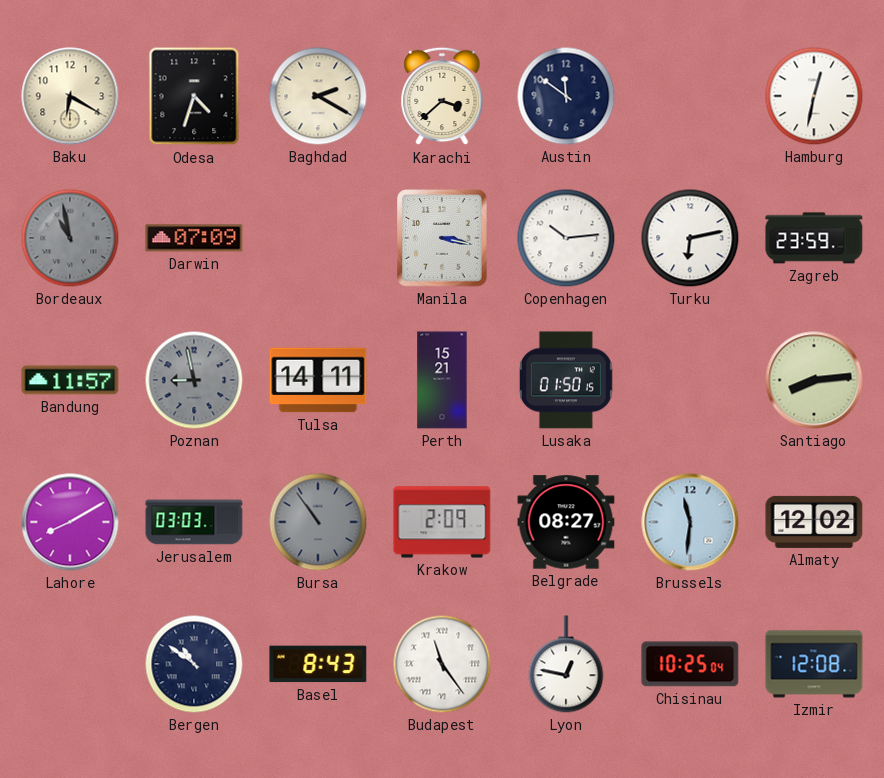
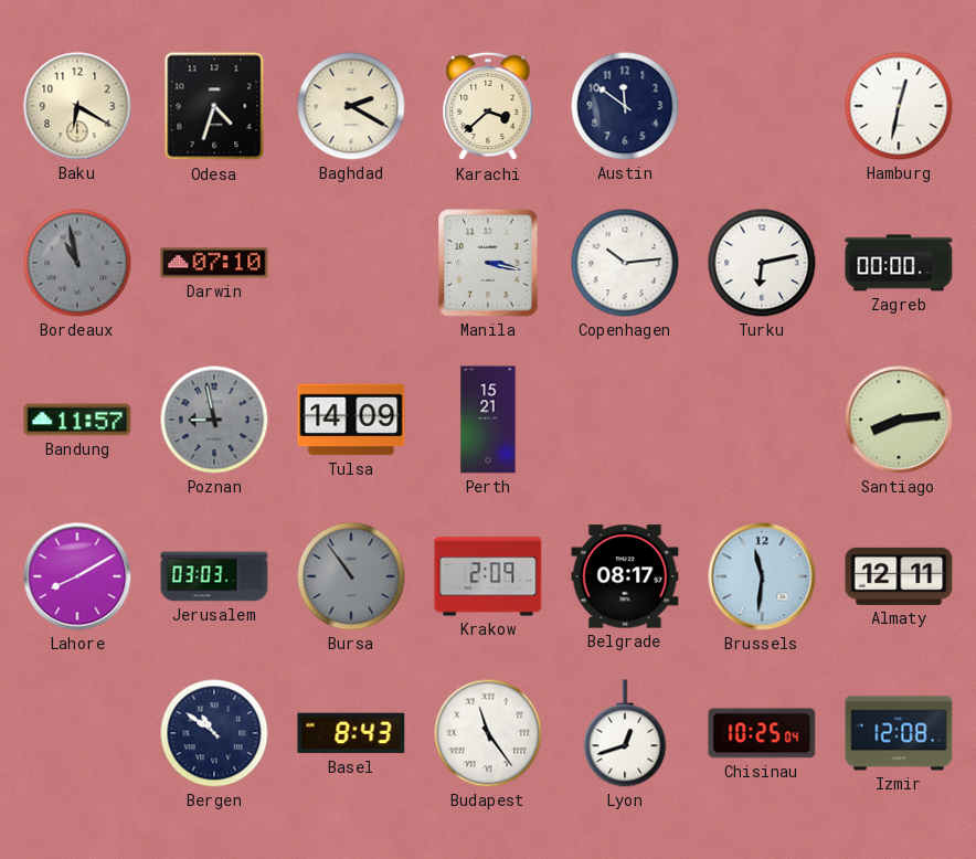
Darwin: 07:09 -> 07:10 (214, 263)
Zagreb: 23:59 -> 00:00 (899, 263)
Tulsa: 14:11 -> 14:09 (351, 420)
Lusaka: 01:50 -> none (566, 380)
Belgrade: 08:27 -> 08:17 (625, 576)
Almaty: 12:02 -> 12:11 (899, 576)
Lyon: 12:47 -> 12:42 (625, 733)
